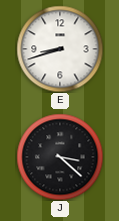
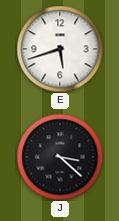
E: 8:42 -> 5:42 (60, 49)
